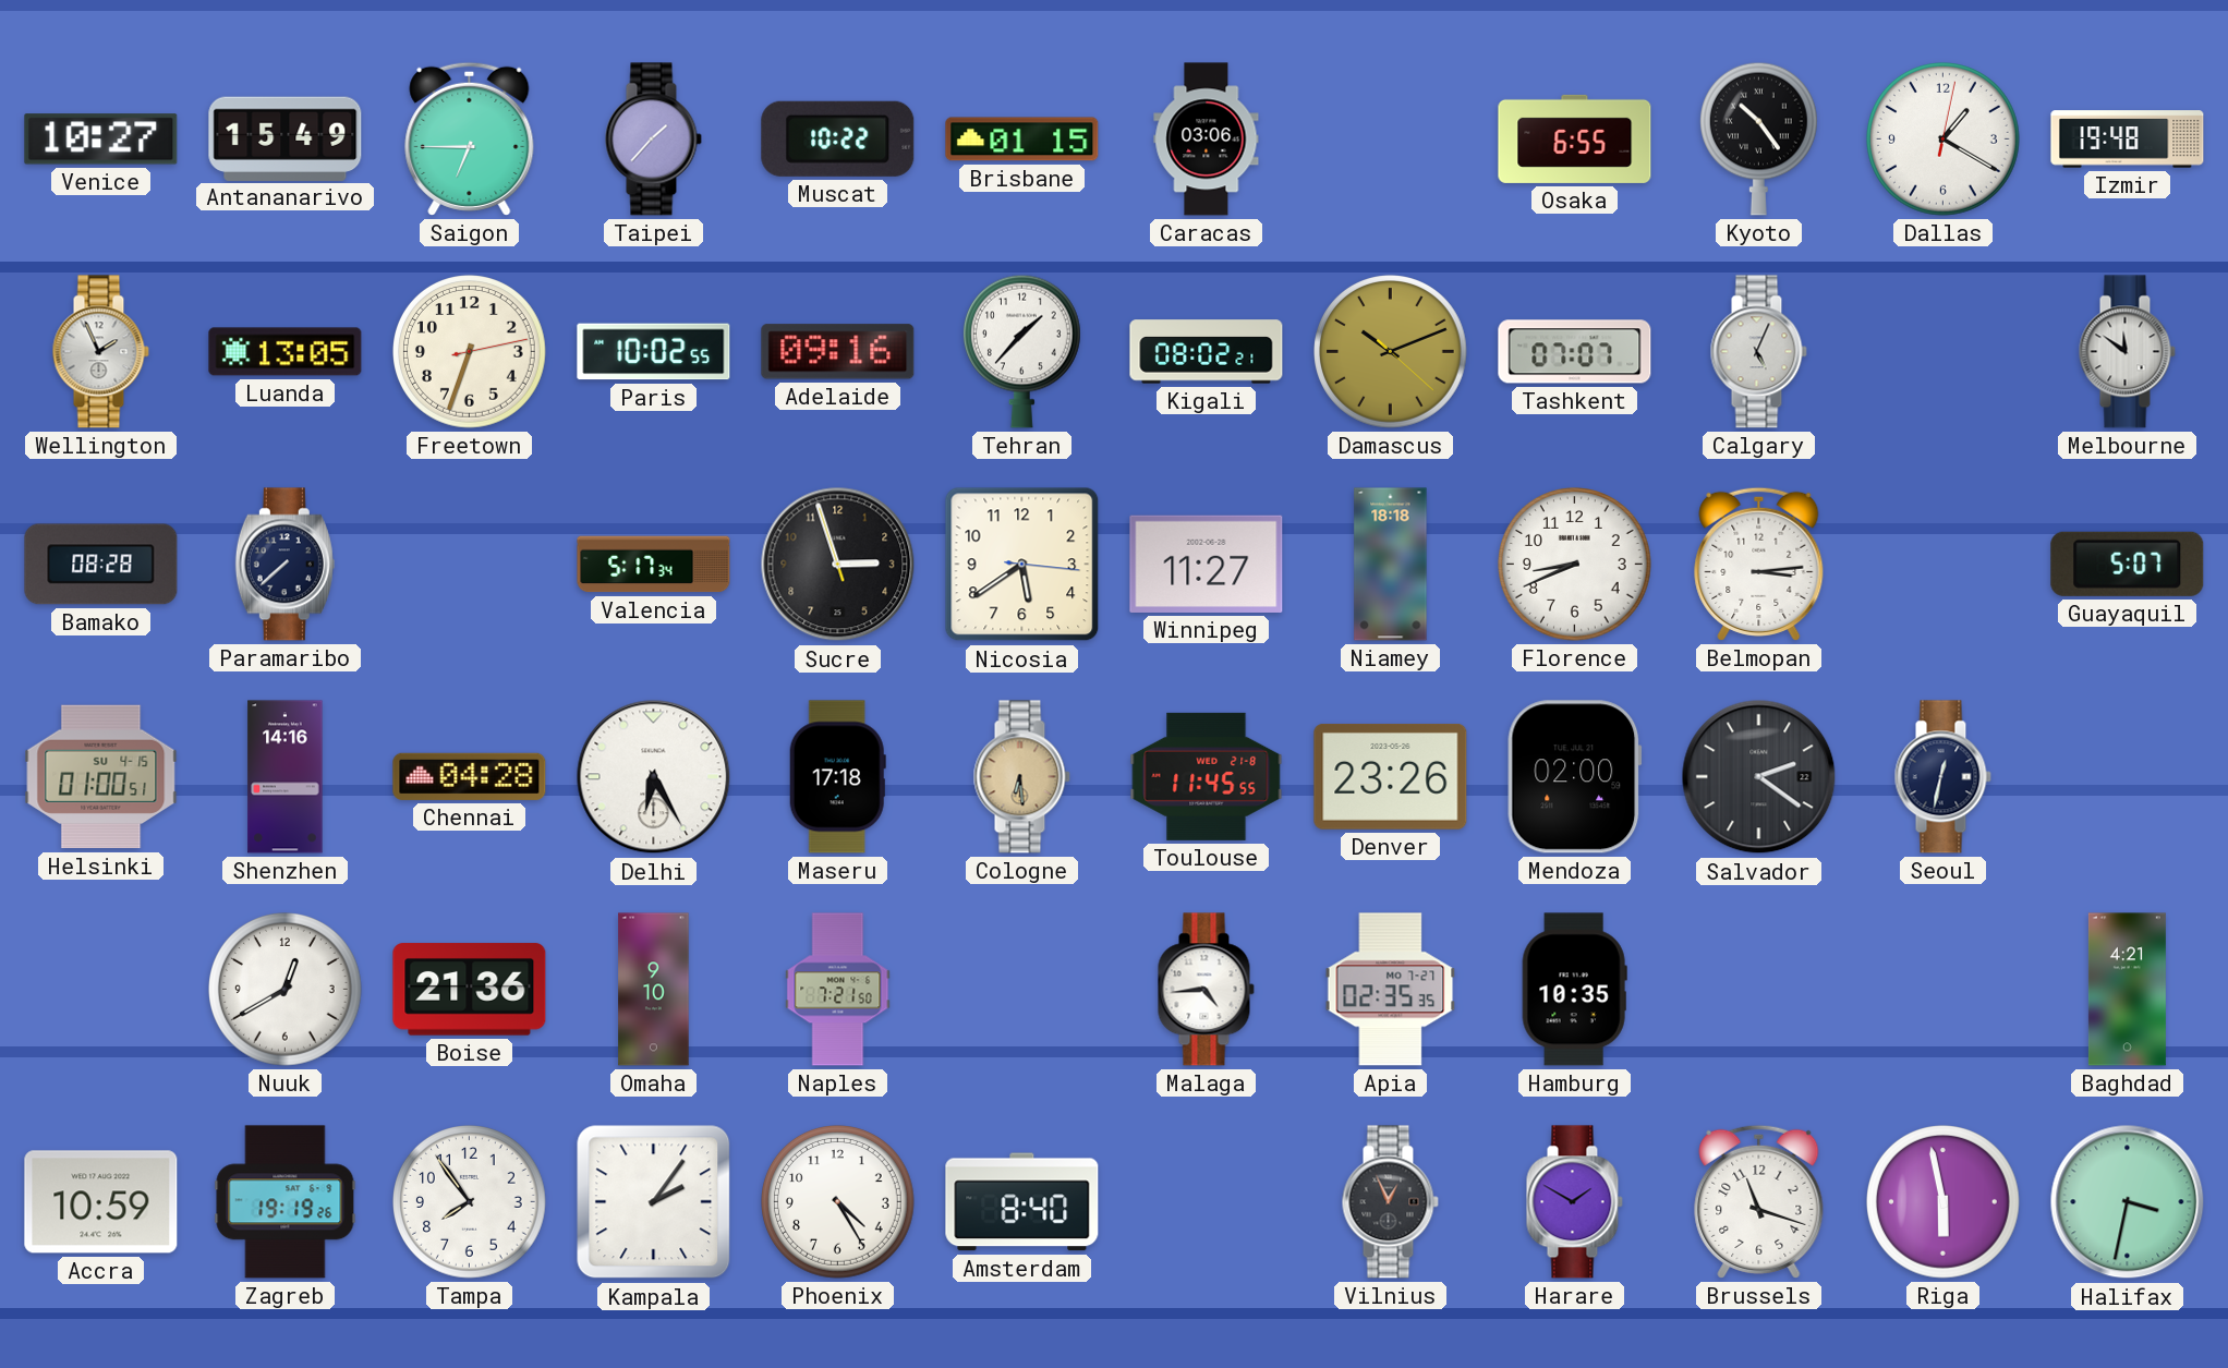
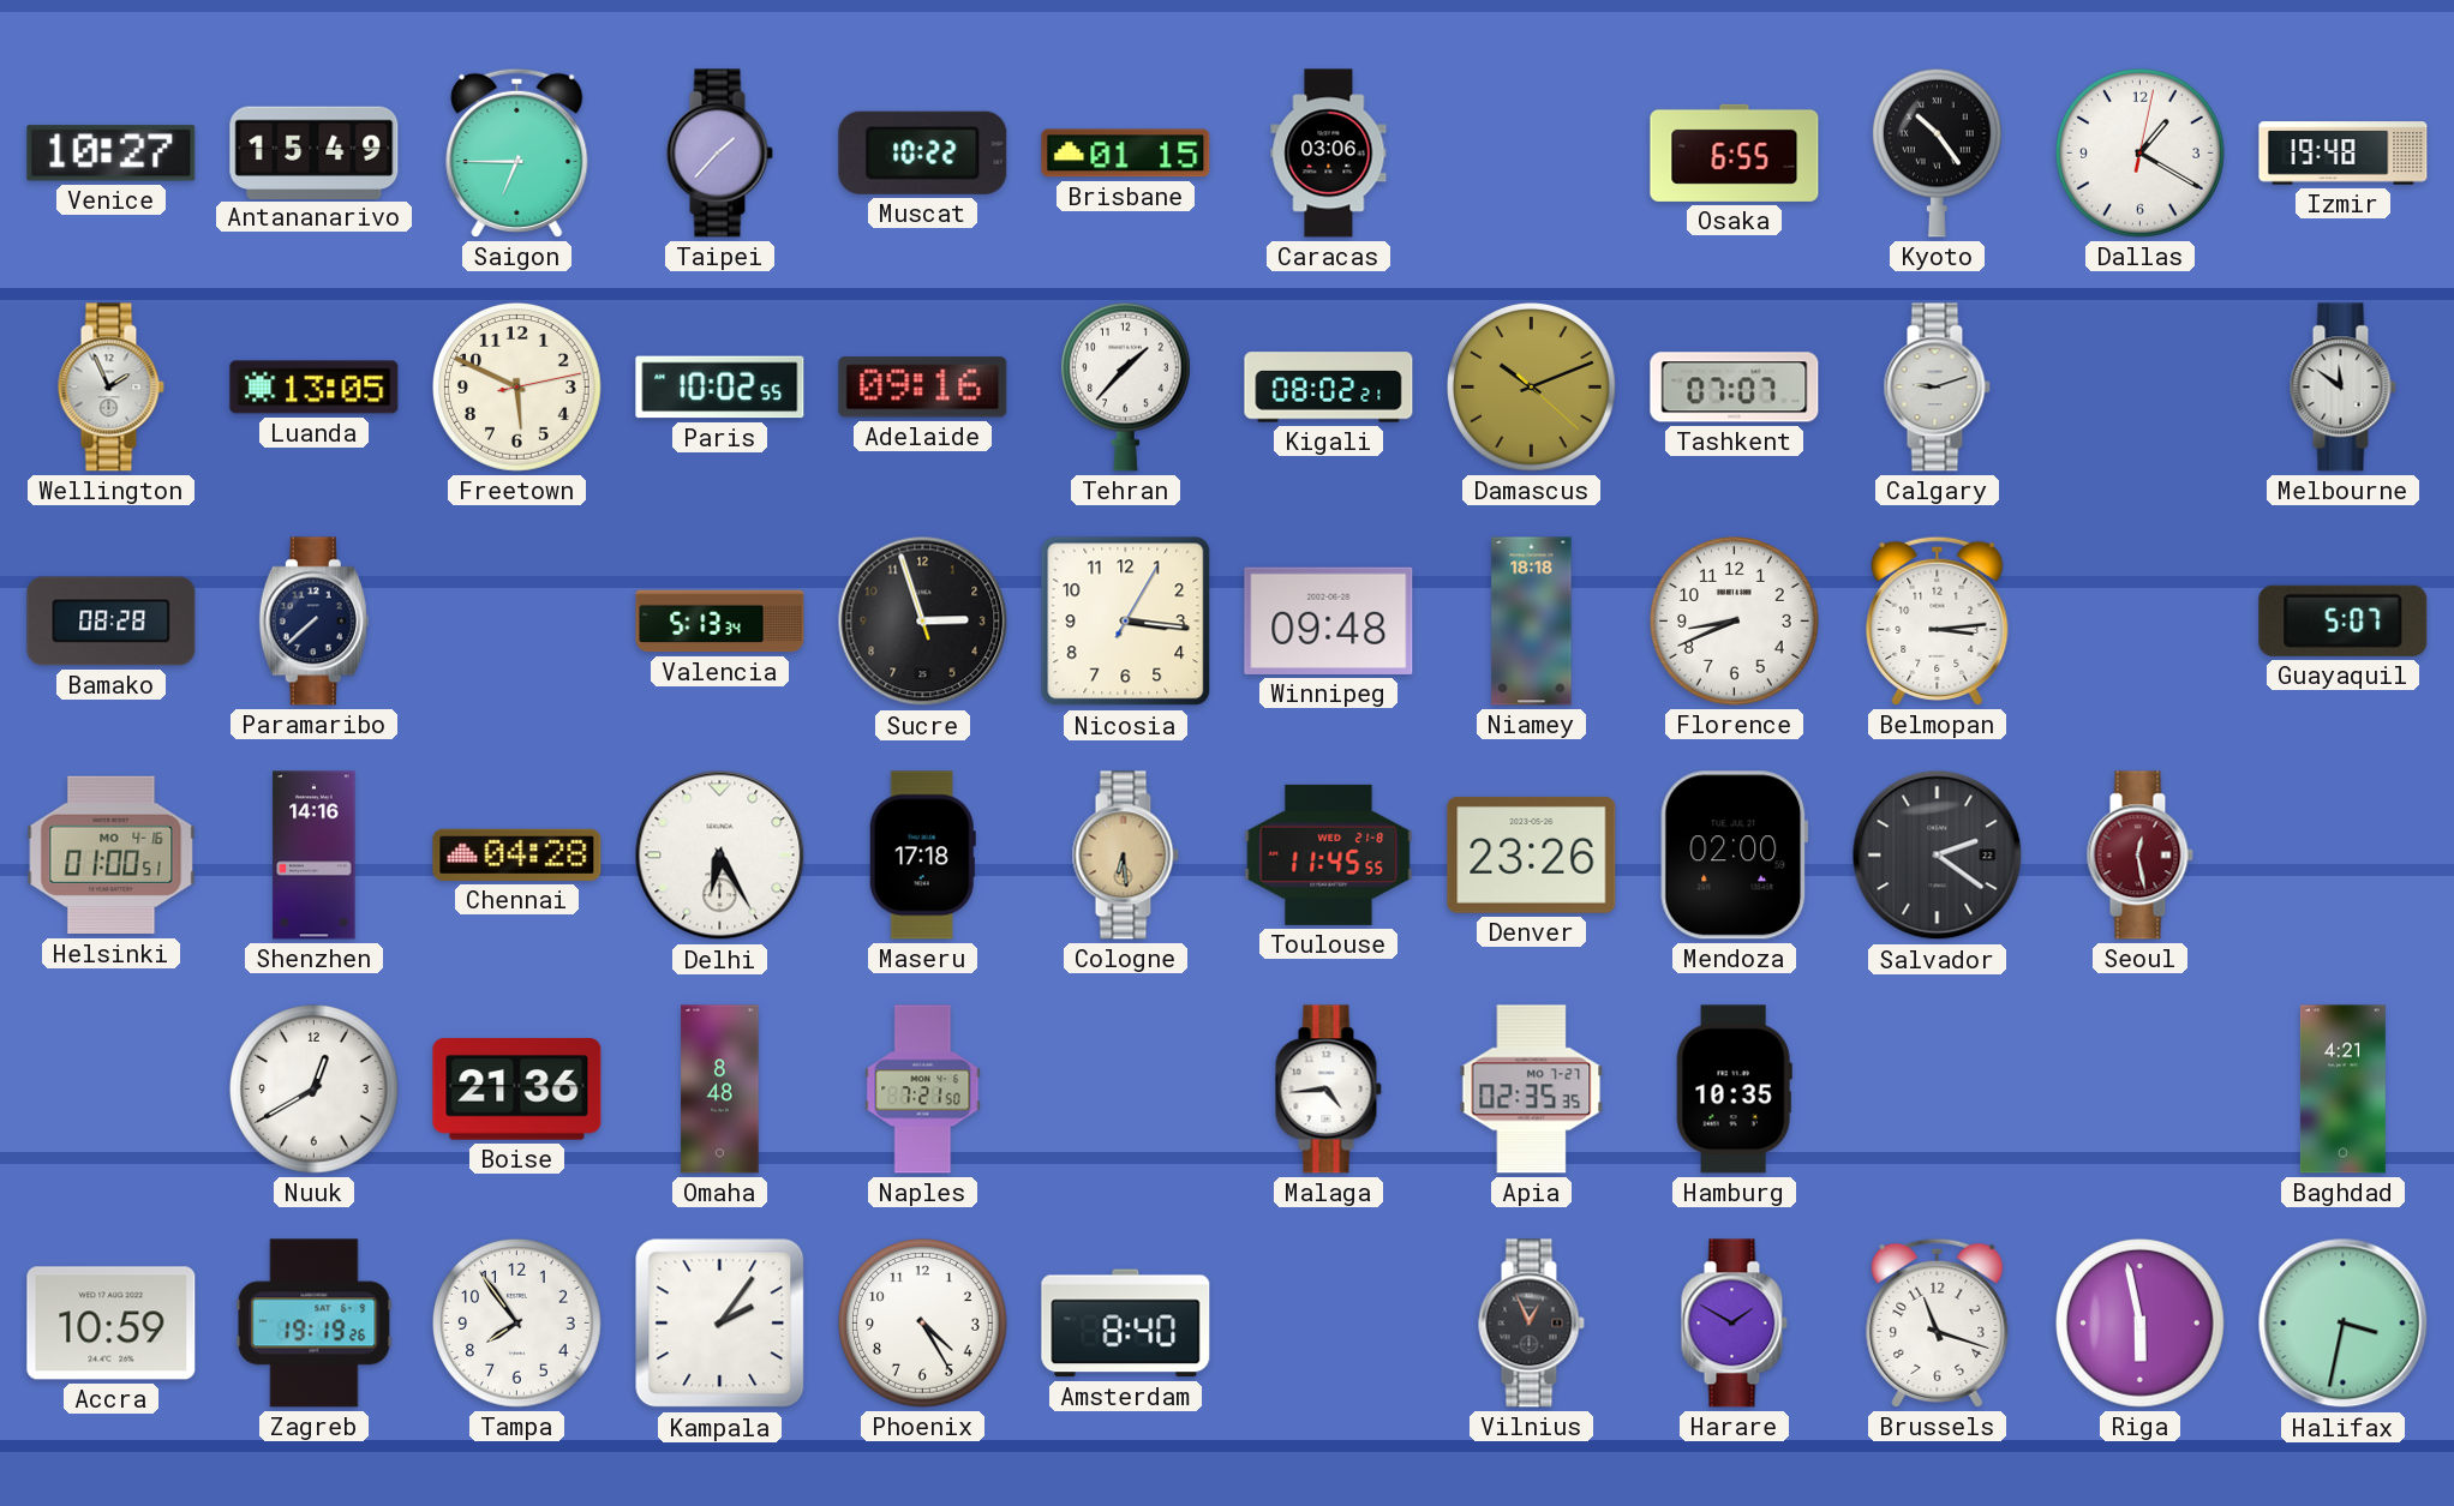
Freetown: 6:33 -> 5:49 (517, 388)
Calgary: 5:04 -> 9:12 (1937, 388)
Valencia: 5:17 -> 5:13 (720, 622)
Nicosia: 5:39 -> 3:16 (1126, 622)
Winnipeg: 11:27 -> 09:48 (1329, 620)
Helsinki date: SU 4-15 -> MO 4-16 (112, 856)
Seoul: 12:32 -> 12:28 (2139, 856)
Seoul dial: navy -> burgundy (2139, 856)
Omaha: 9:10 -> 8:48 (720, 1090)
